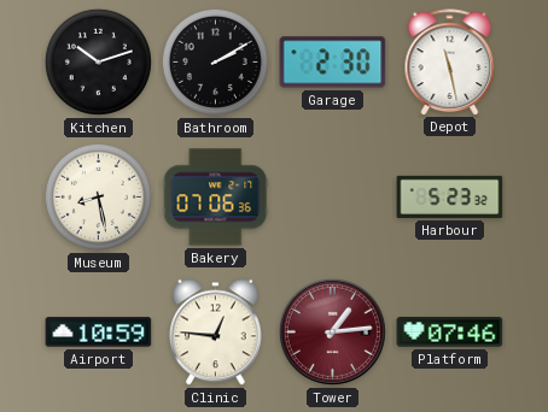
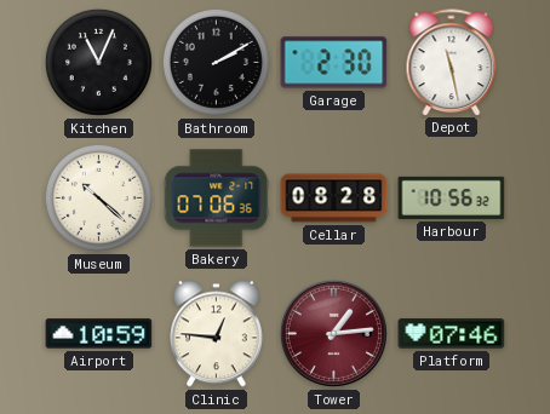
Kitchen: 10:12 -> 11:04 (98, 62)
Museum: 8:28 -> 10:22 (98, 197)
Cellar: none -> 08:28 (334, 199)
Harbour: 5:23 -> 10:56 (452, 197)
